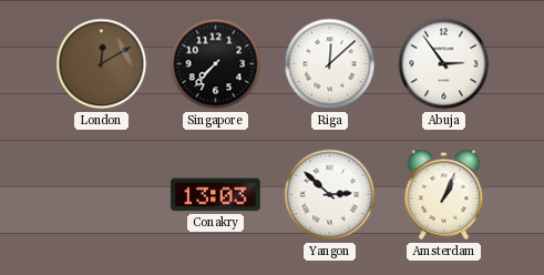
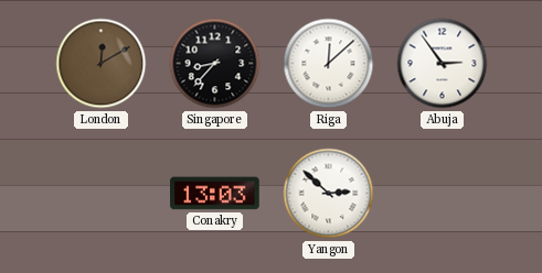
Singapore: 7:37 -> 8:37 (215, 64)
Amsterdam: 1:04 -> none (444, 195)
